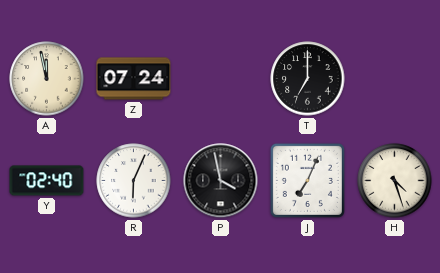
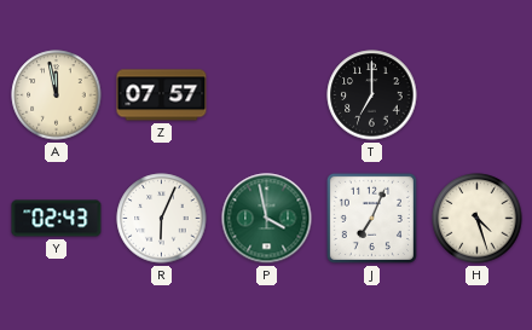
Z: 07:24 -> 07:57 (162, 95)
Y: 02:40 -> 02:43 (57, 219)
P dial: black -> green (267, 219)
